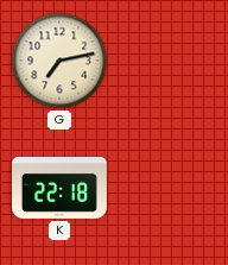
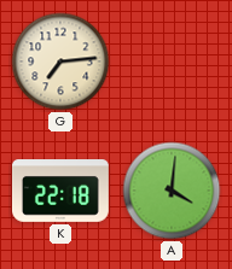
G: 7:13 -> 7:14 (60, 62)
A: none -> 4:01 (172, 191)
